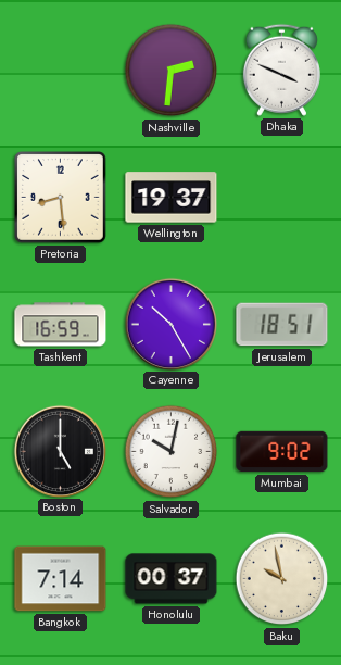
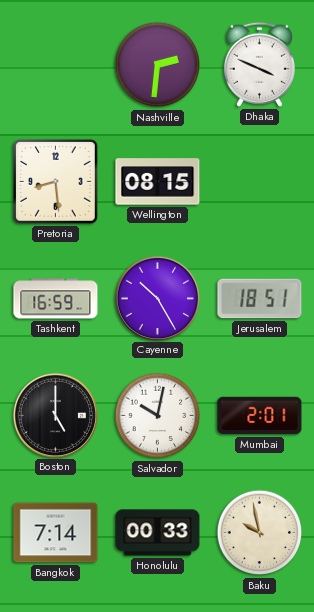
Wellington: 19:37 -> 08:15 (158, 182)
Mumbai: 9:02 -> 2:01 (260, 416)
Honolulu: 00:37 -> 00:33 (158, 533)
